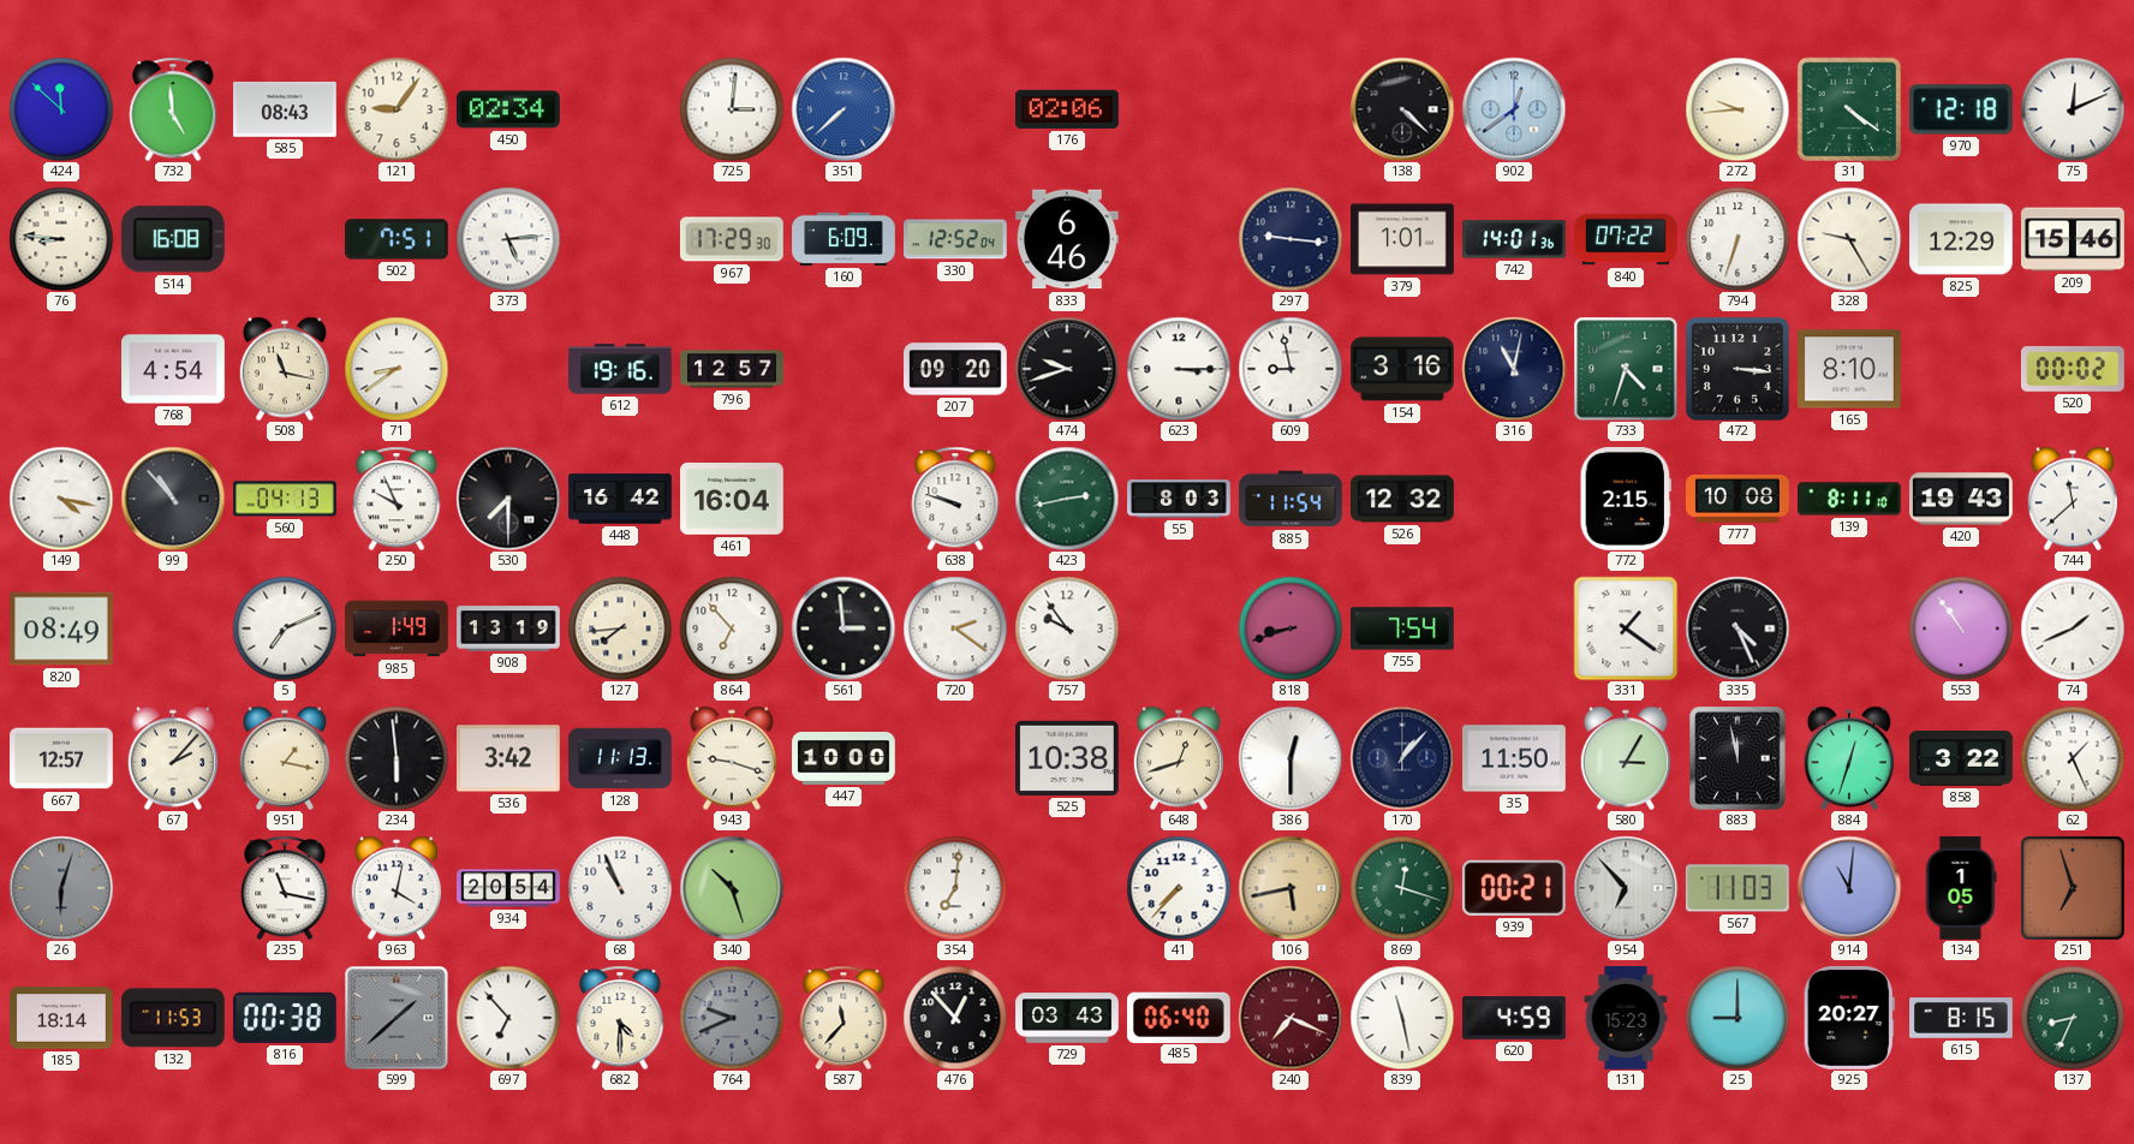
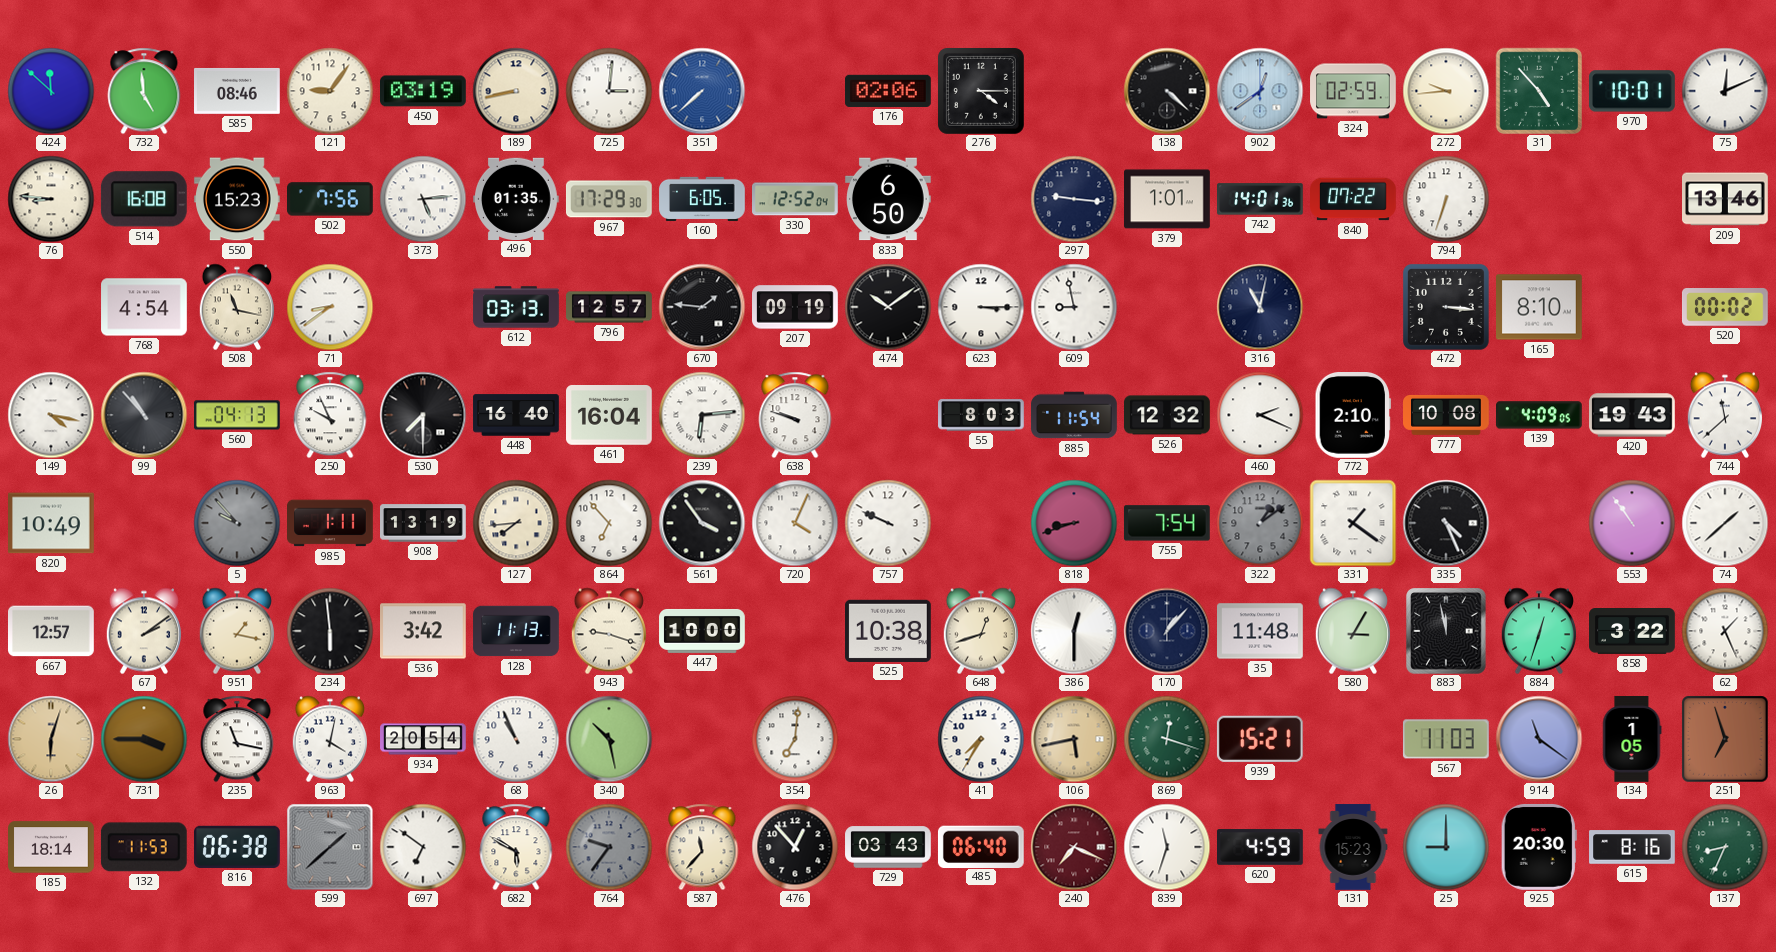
585: 08:43 -> 08:46 (238, 91)
450: 02:34 -> 03:19 (424, 91)
189: none -> 8:43 (516, 91)
276: none -> 4:15 (981, 91)
324: none -> 02:59 (1353, 91)
31: 4:21 -> 4:53 (1539, 91)
970: 12:18 -> 10:01 (1632, 91)
550: none -> 15:23 (238, 199)
502: 7:51 -> 7:56 (331, 199)
496: none -> 01:35 (517, 198)
160: 6:09 -> 6:05 (702, 199)
833: 6:46 -> 6:50 (889, 199)
328: 9:25 -> none (1849, 239)
825: 12:29 -> none (1962, 239)
209: 15:46 -> 13:46 (1725, 199)
612: 19:16 -> 03:13 (516, 307)
670: none -> 1:46 (702, 307)
207: 09:20 -> 09:19 (795, 307)
474: 9:42 -> 10:09 (888, 307)
154: 3:16 -> none (1402, 369)
733: 4:33 -> none (1626, 369)
448: 16:42 -> 16:40 (516, 415)
239: none -> 6:14 (702, 415)
423: 2:43 -> none (1067, 499)
460: none -> 2:19 (1260, 415)
772: 2:15 -> 2:10 (1352, 416)
139: 8:11 -> 4:09 (1540, 415)
820: 08:49 -> 10:49 (52, 523)
5: 7:11 -> 9:53 (237, 523)
5 dial: white -> grey (237, 523)
985: 1:49 -> 1:11 (331, 523)
561: 2:59 -> 3:54 (702, 523)
720: 2:21 -> 4:04 (795, 523)
757: 9:54 -> 9:49 (888, 523)
322: none -> 1:09 (1260, 523)
74: 1:41 -> 1:38 (1725, 523)
67: 2:07 -> 2:09 (143, 631)
35: 11:50 -> 11:48 (1261, 631)
26 dial: grey -> champagne (51, 739)
731: none -> 3:45 (144, 739)
340: 10:27 -> 10:28 (609, 739)
41: 7:37 -> 7:35 (981, 739)
939: 00:21 -> 15:21 (1260, 739)
954: 6:53 -> none (1626, 888)
914: 11:01 -> 11:21 (1539, 739)
816: 00:38 -> 06:38 (238, 847)
697: 6:53 -> 6:51 (423, 847)
682: 4:30 -> 5:50 (516, 847)
764: 9:41 -> 9:36 (609, 847)
839: 11:28 -> 11:33 (1167, 847)
925: 20:27 -> 20:30 (1539, 847)
615: 8:15 -> 8:16 (1632, 847)
